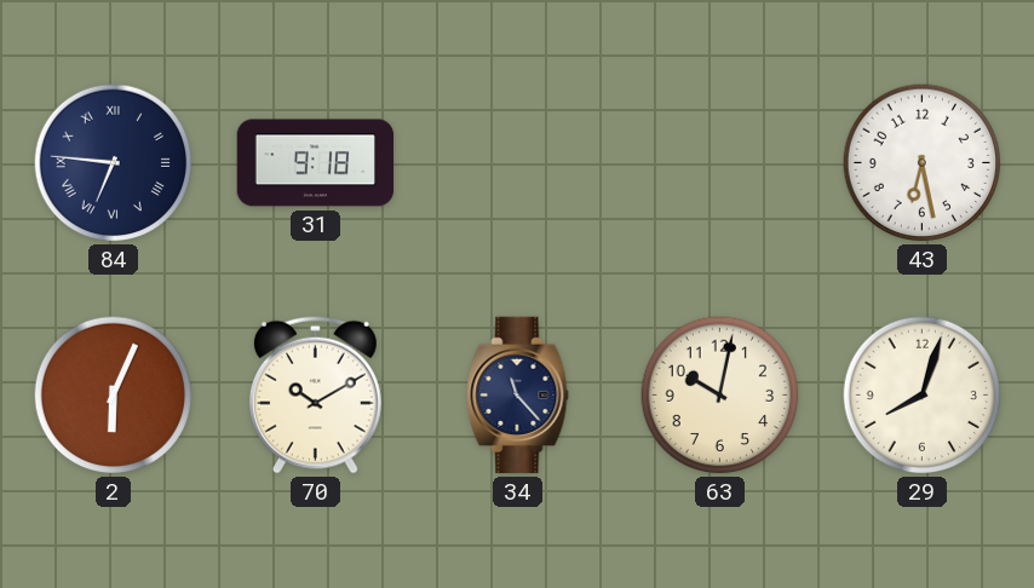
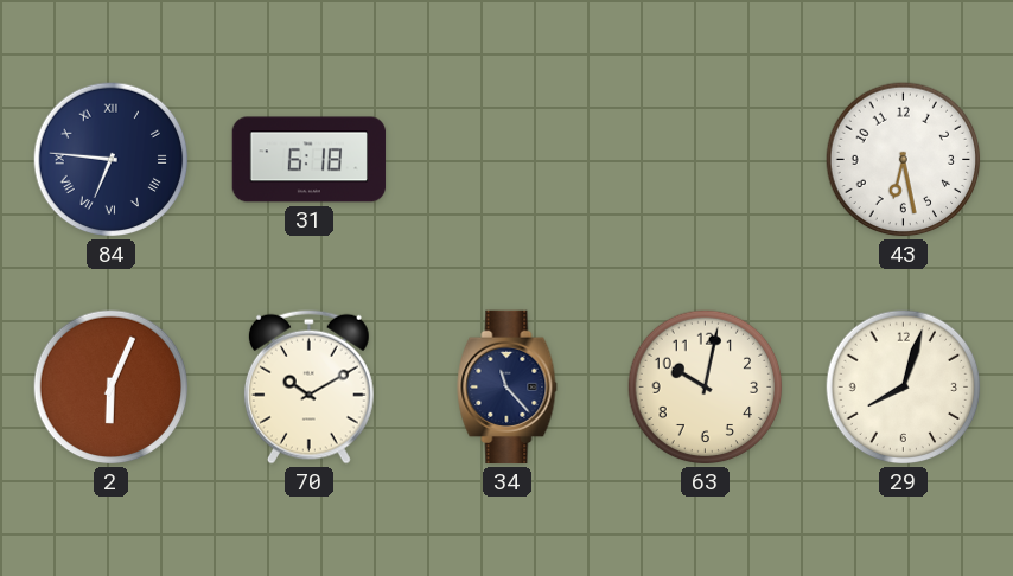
31: 9:18 -> 6:18 (310, 160)
